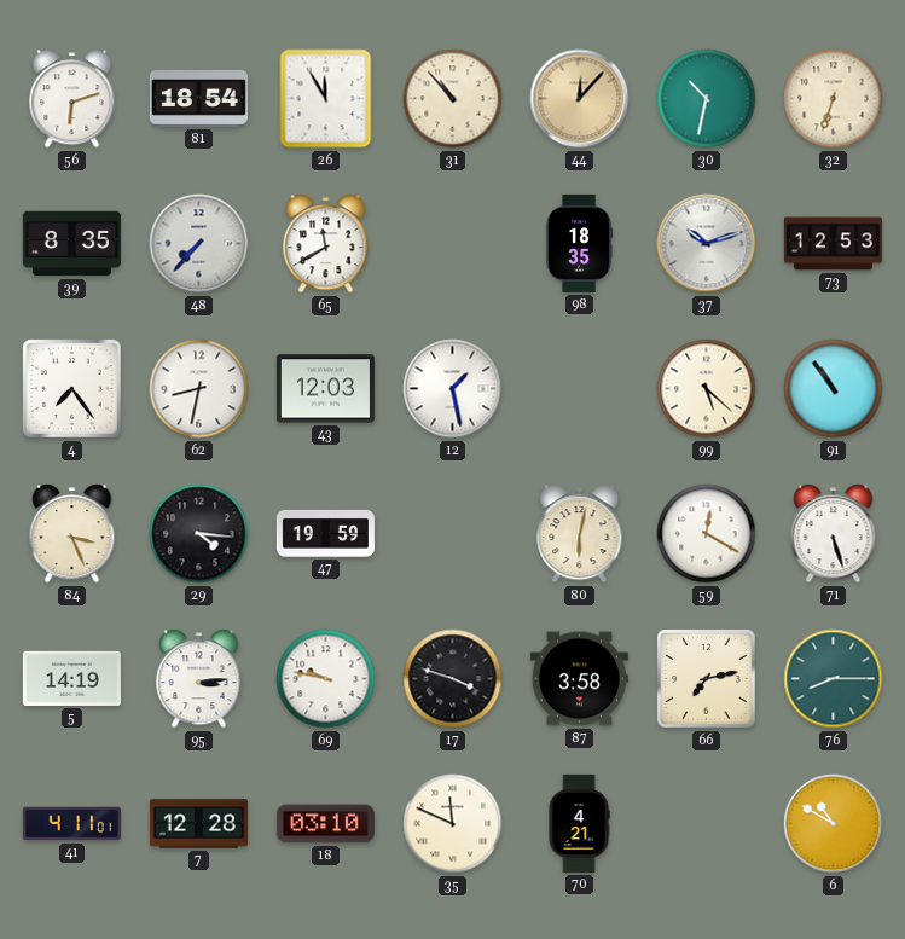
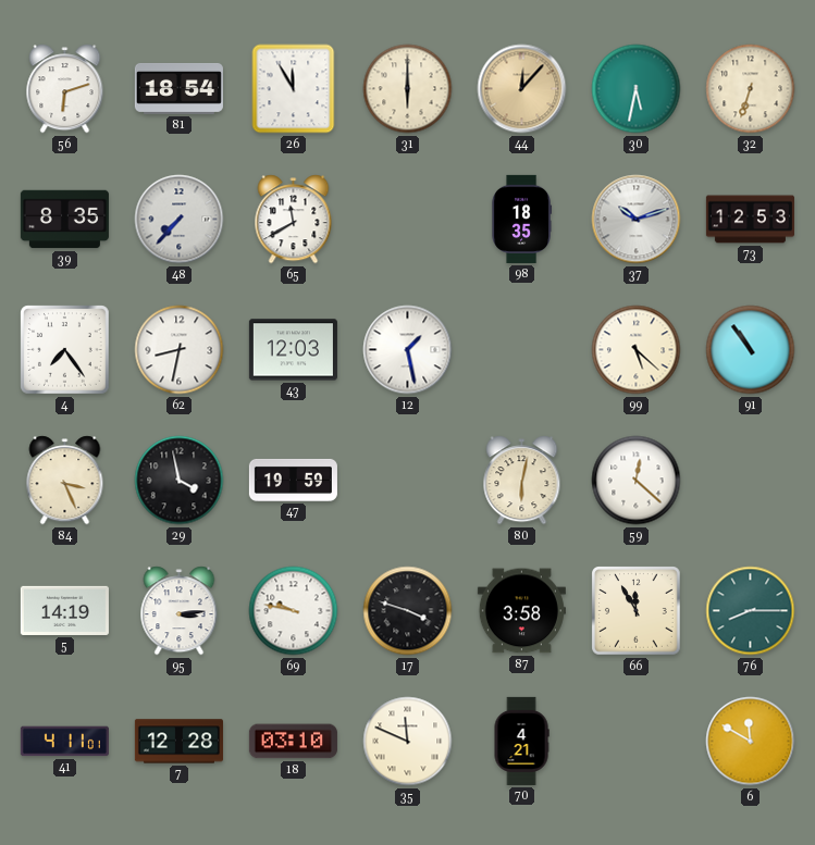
31: 10:53 -> 6:00 (408, 89)
30: 10:32 -> 5:32 (637, 89)
29: 4:16 -> 3:58 (180, 481)
59: 12:20 -> 12:22 (637, 481)
71: 5:27 -> none (834, 534)
66: 7:13 -> 11:55 (637, 611)
6: 10:50 -> 11:50 (751, 742)
